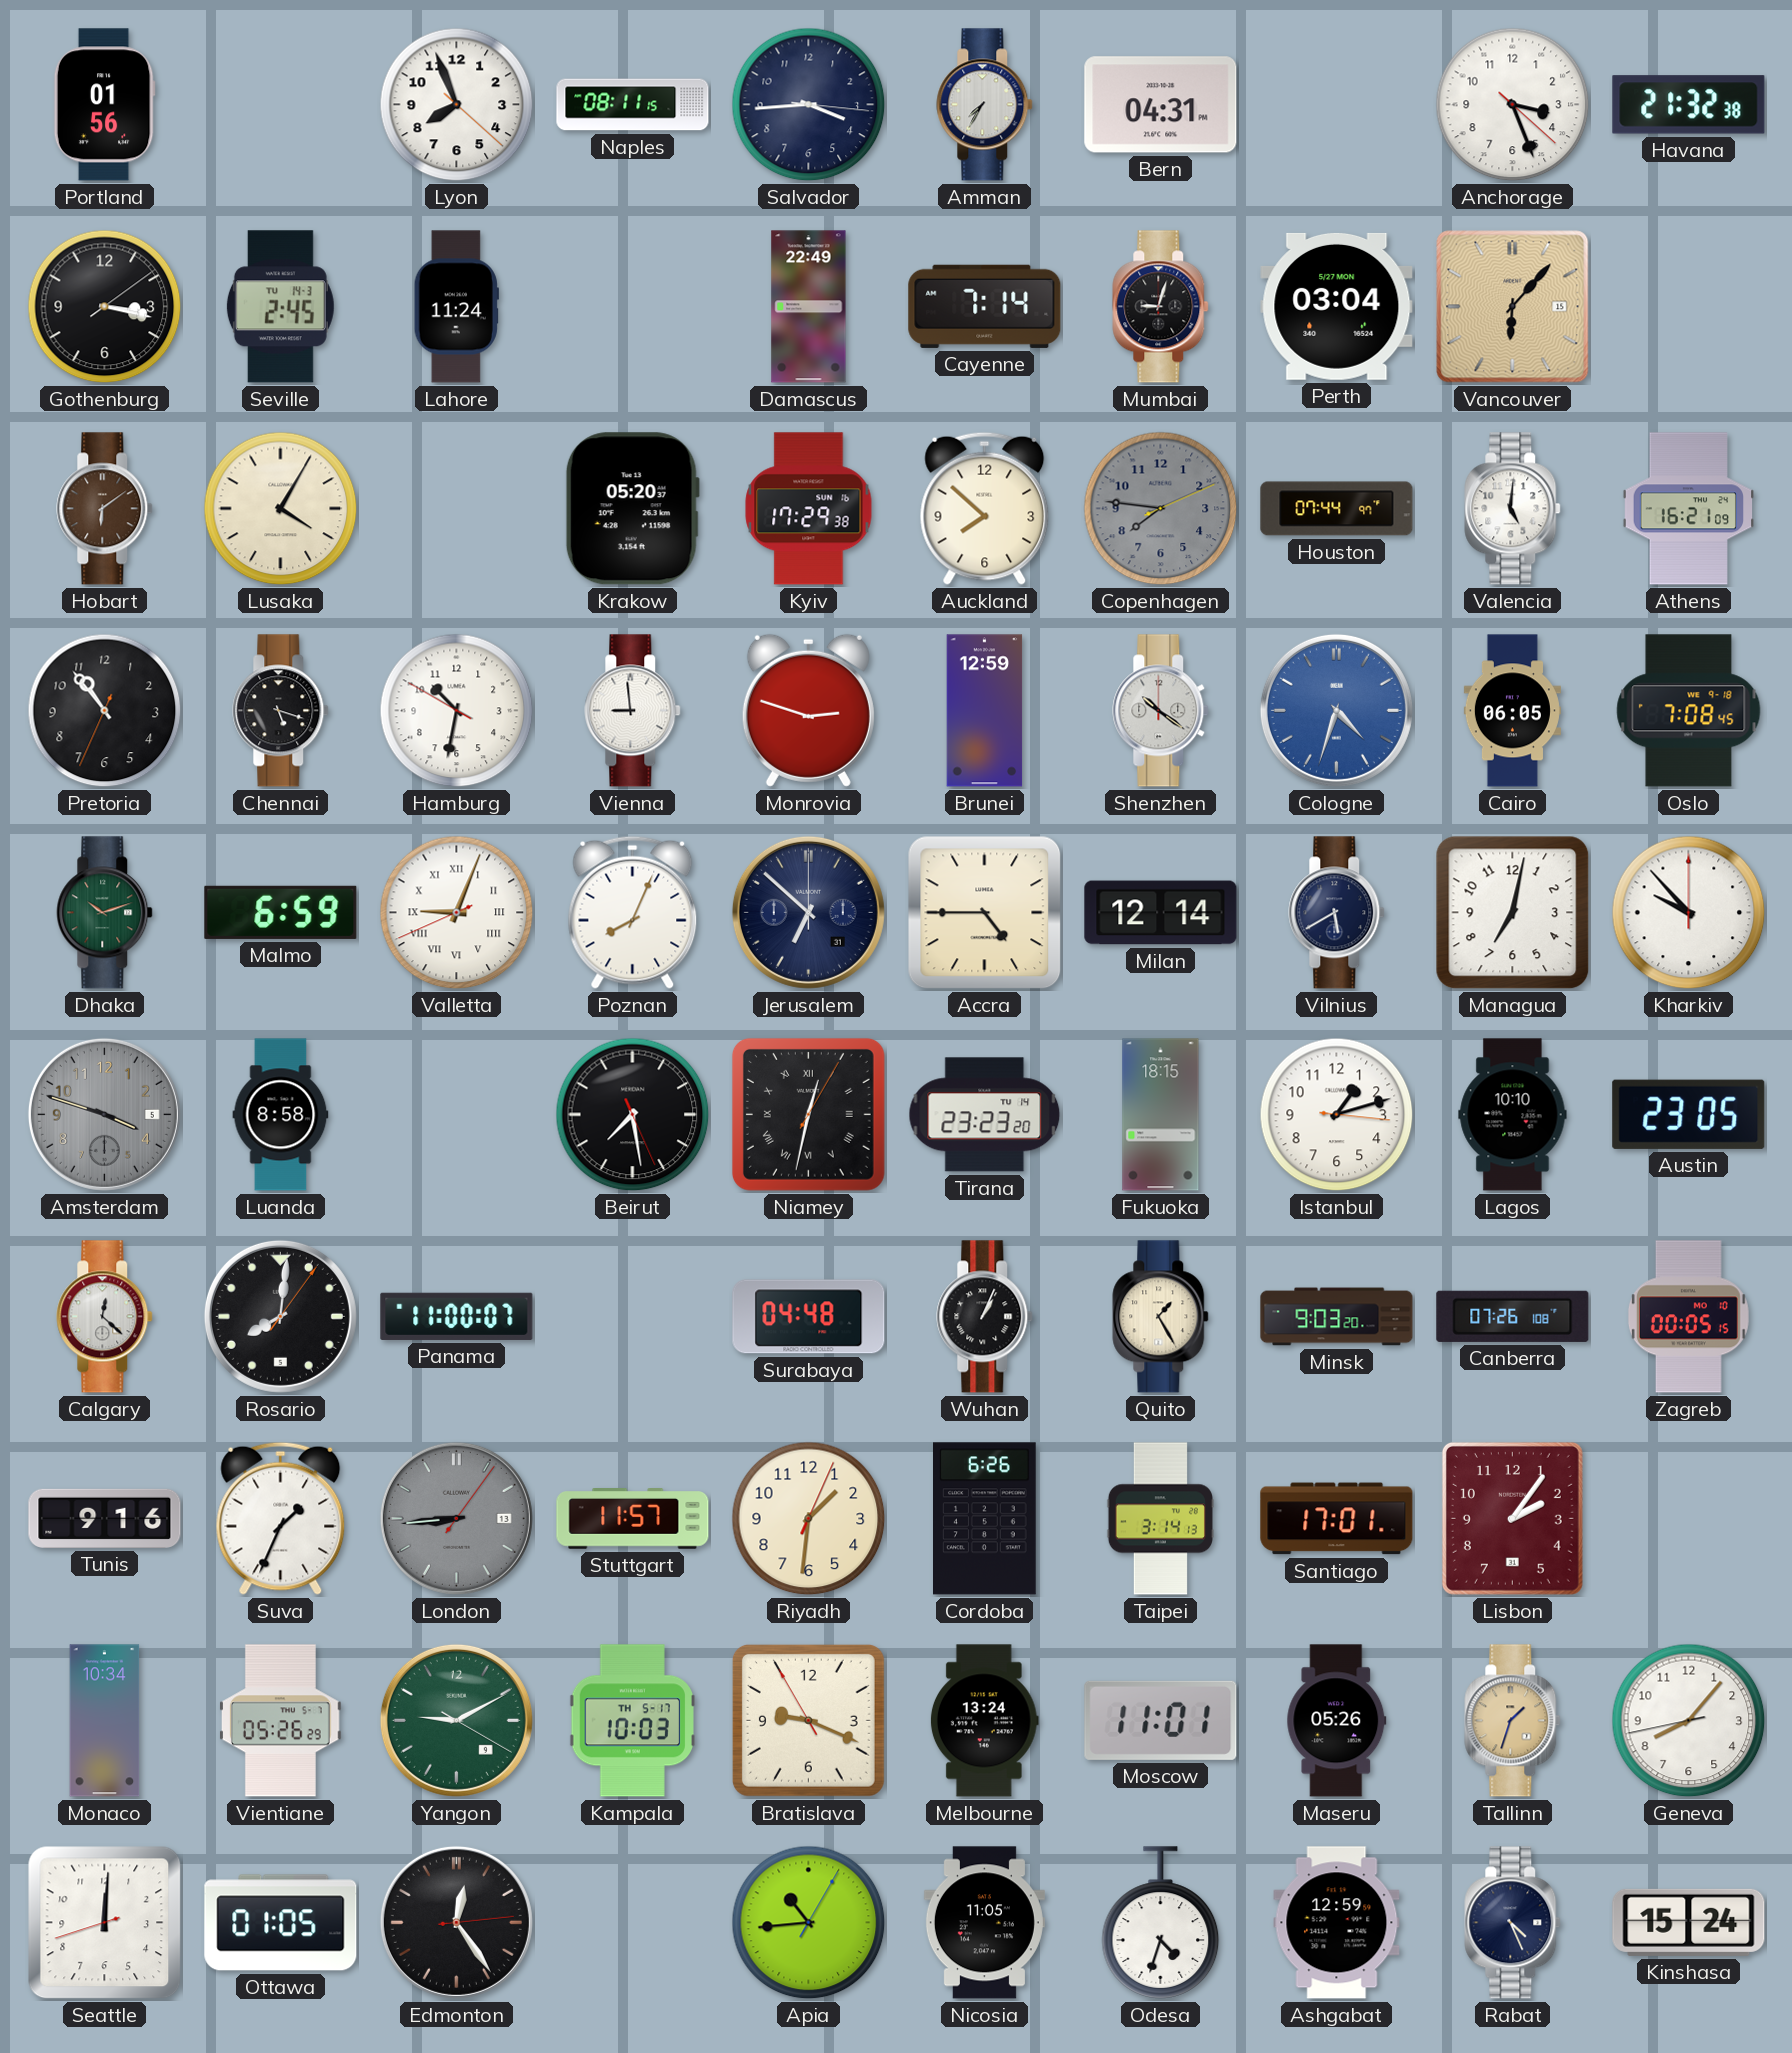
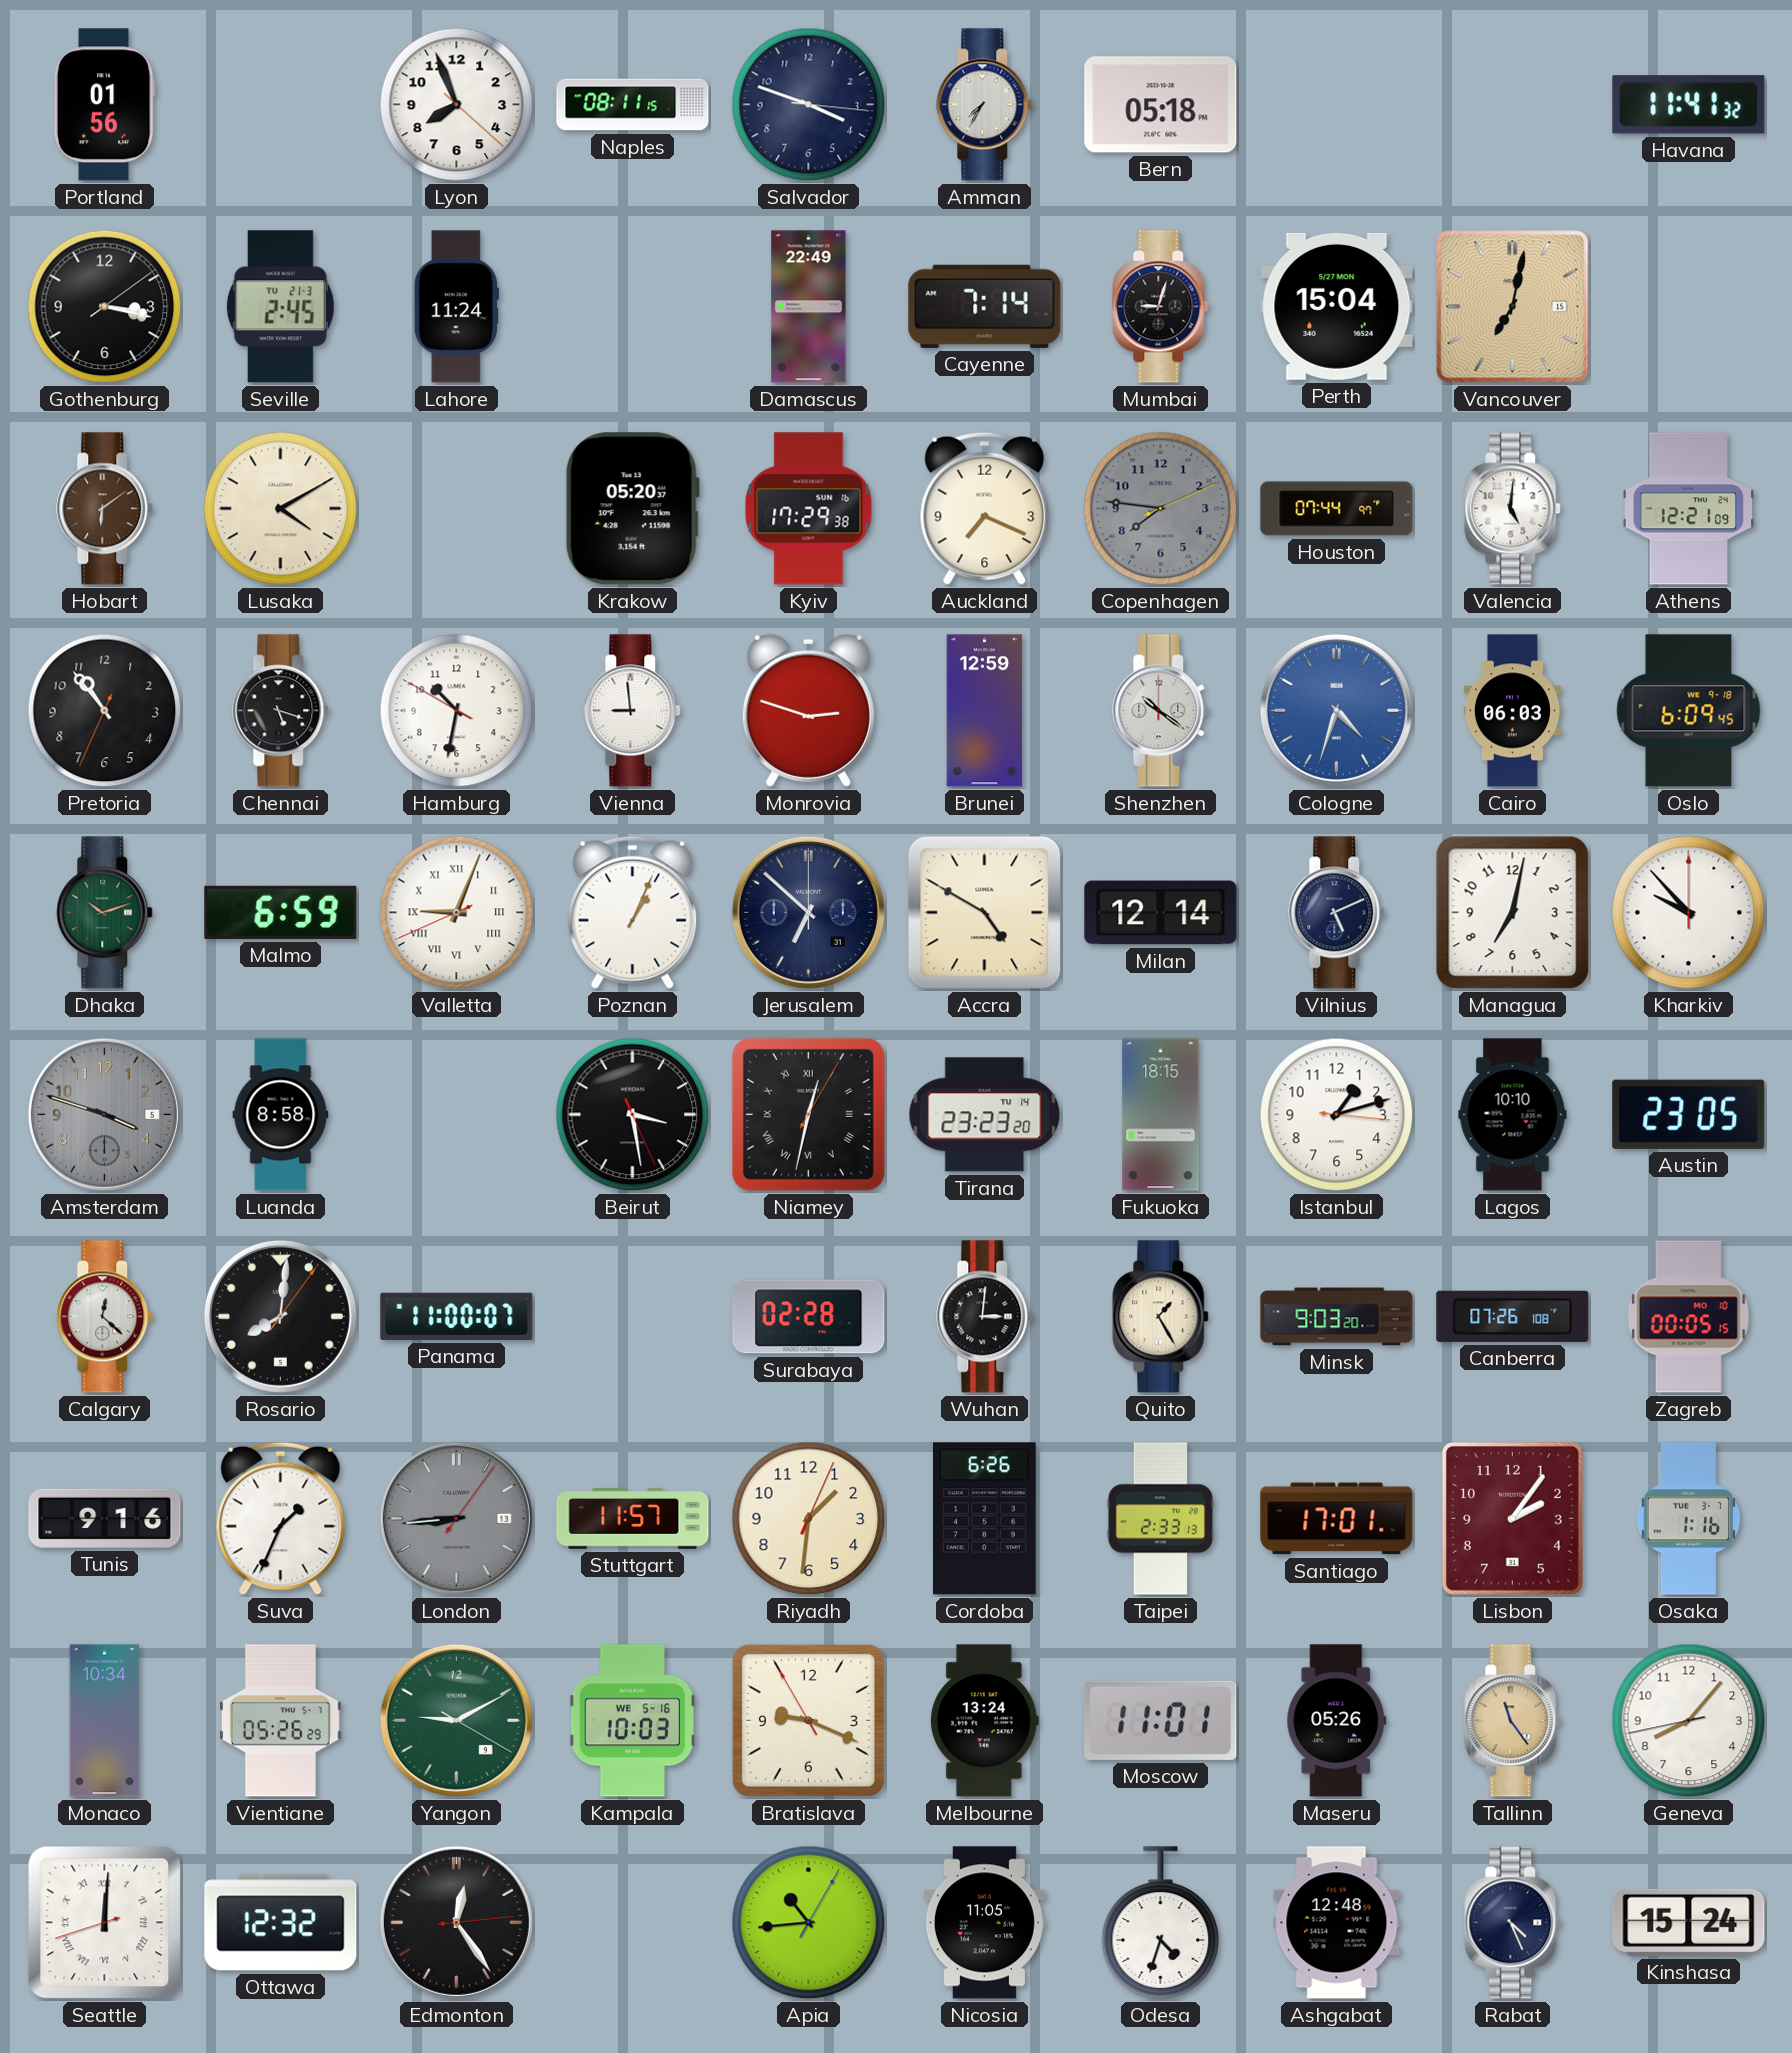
Salvador: 3:44 -> 3:48 (809, 105)
Bern: 04:31 -> 05:18 (1161, 105)
Anchorage: 3:26 -> none (1513, 105)
Havana: 21:32 -> 11:41 (1689, 105)
Seville date: TU 14-3 -> TU 21-3 (280, 307)
Perth: 03:04 -> 15:04 (1337, 306)
Vancouver: 6:07 -> 7:02 (1513, 307)
Lusaka: 4:05 -> 4:10 (281, 509)
Auckland: 7:52 -> 7:19 (985, 508)
Athens: 16:21 -> 12:21 (1689, 509)
Cairo: 06:05 -> 06:03 (1512, 711)
Oslo: 7:08 -> 6:09 (1689, 711)
Poznan: 8:04 -> 1:04 (633, 912)
Accra: 4:45 -> 4:50 (985, 913)
Vilnius: 5:40 -> 5:11 (1337, 913)
Beirut: 7:28 -> 3:28 (633, 1115)
Surabaya: 04:48 -> 02:28 (809, 1317)
Wuhan: 1:04 -> 3:01 (985, 1317)
Taipei: 3:14 -> 2:33 (1160, 1519)
Osaka: none -> 1:16 (1689, 1519)
Kampala date: TH 5-17 -> WE 5-16 (632, 1721)
Tallinn: 1:33 -> 11:24 (1513, 1721)
Seattle numerals: Arabic -> Roman (105, 1923)
Ottawa: 01:05 -> 12:32 (281, 1923)
Ashgabat: 12:59 -> 12:48 (1337, 1923)
